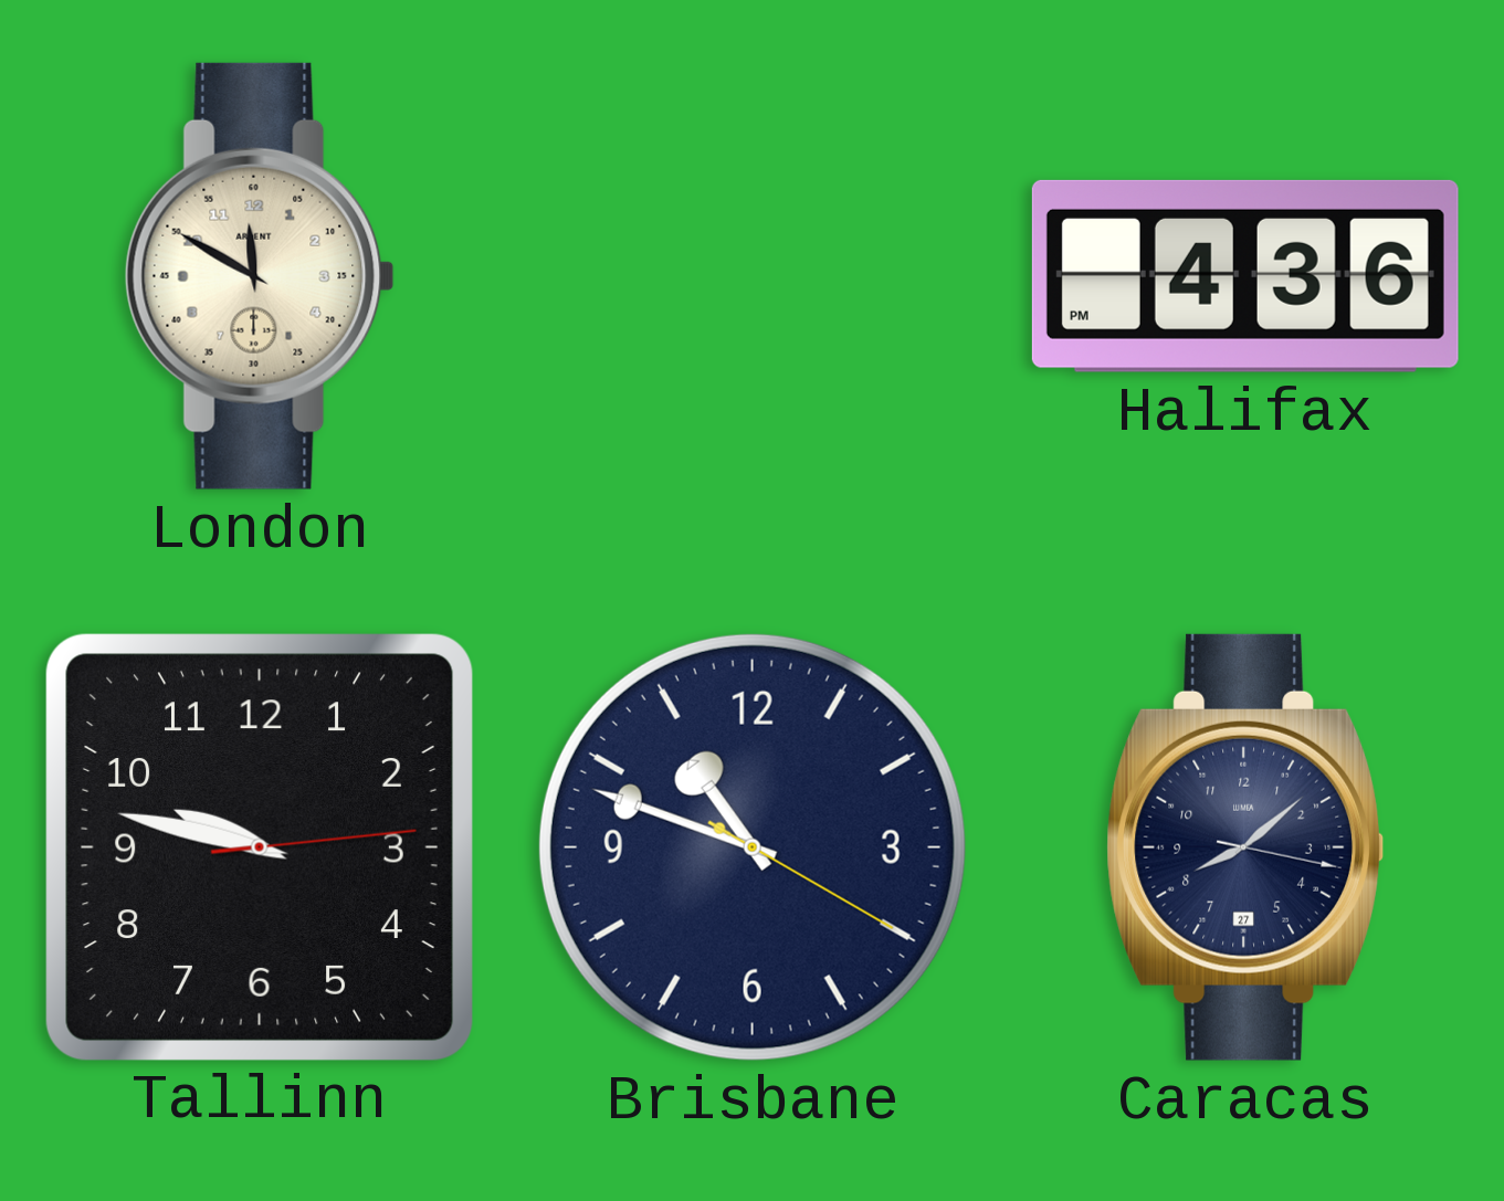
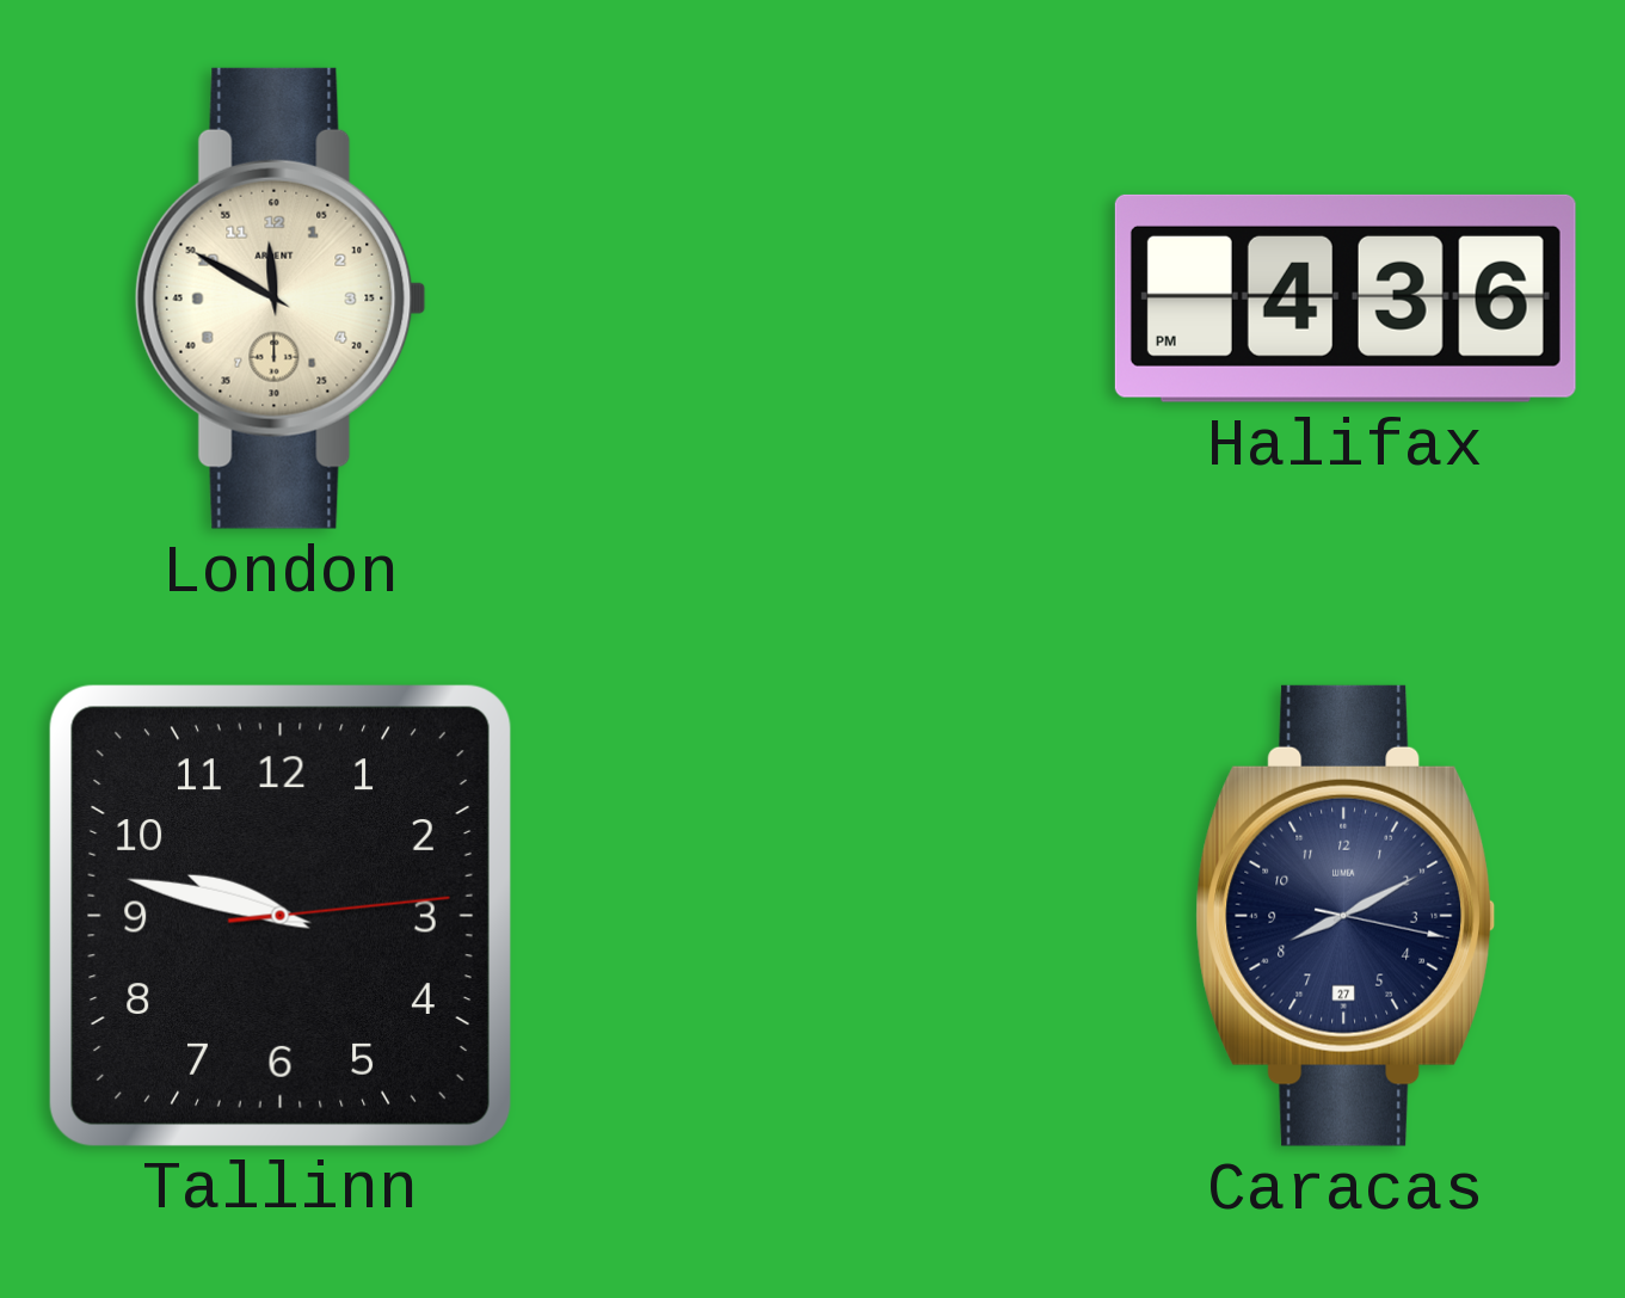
Brisbane: 10:48 -> none (753, 847)
Caracas: 8:08 -> 8:10 (1346, 916)
